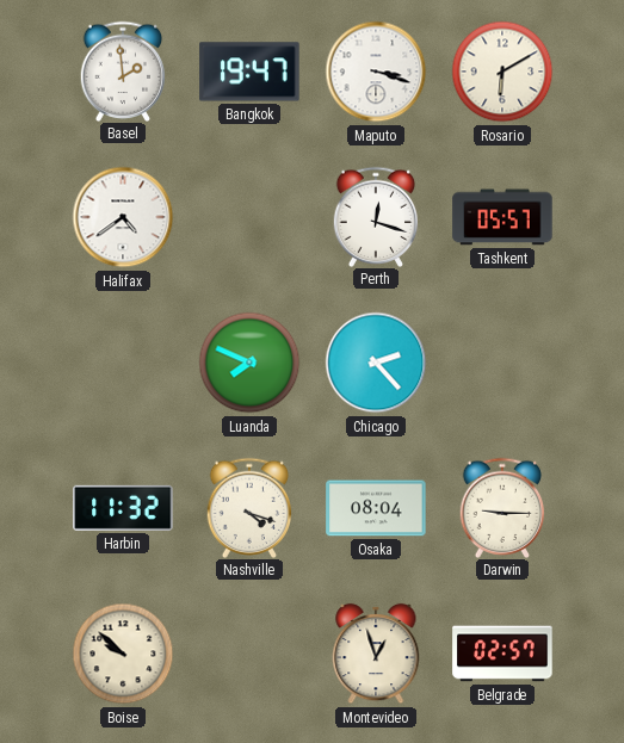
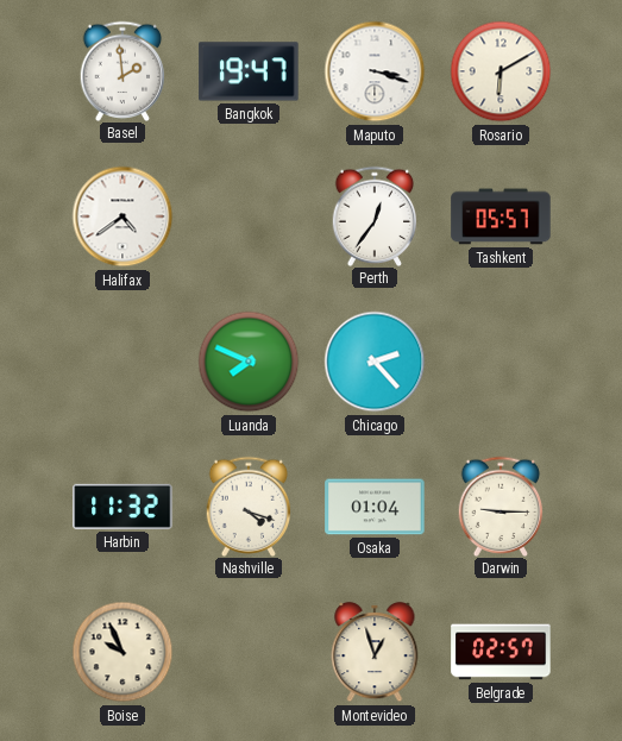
Perth: 12:18 -> 12:36 (375, 215)
Osaka: 08:04 -> 01:04 (375, 507)
Boise: 9:52 -> 9:56 (122, 652)
